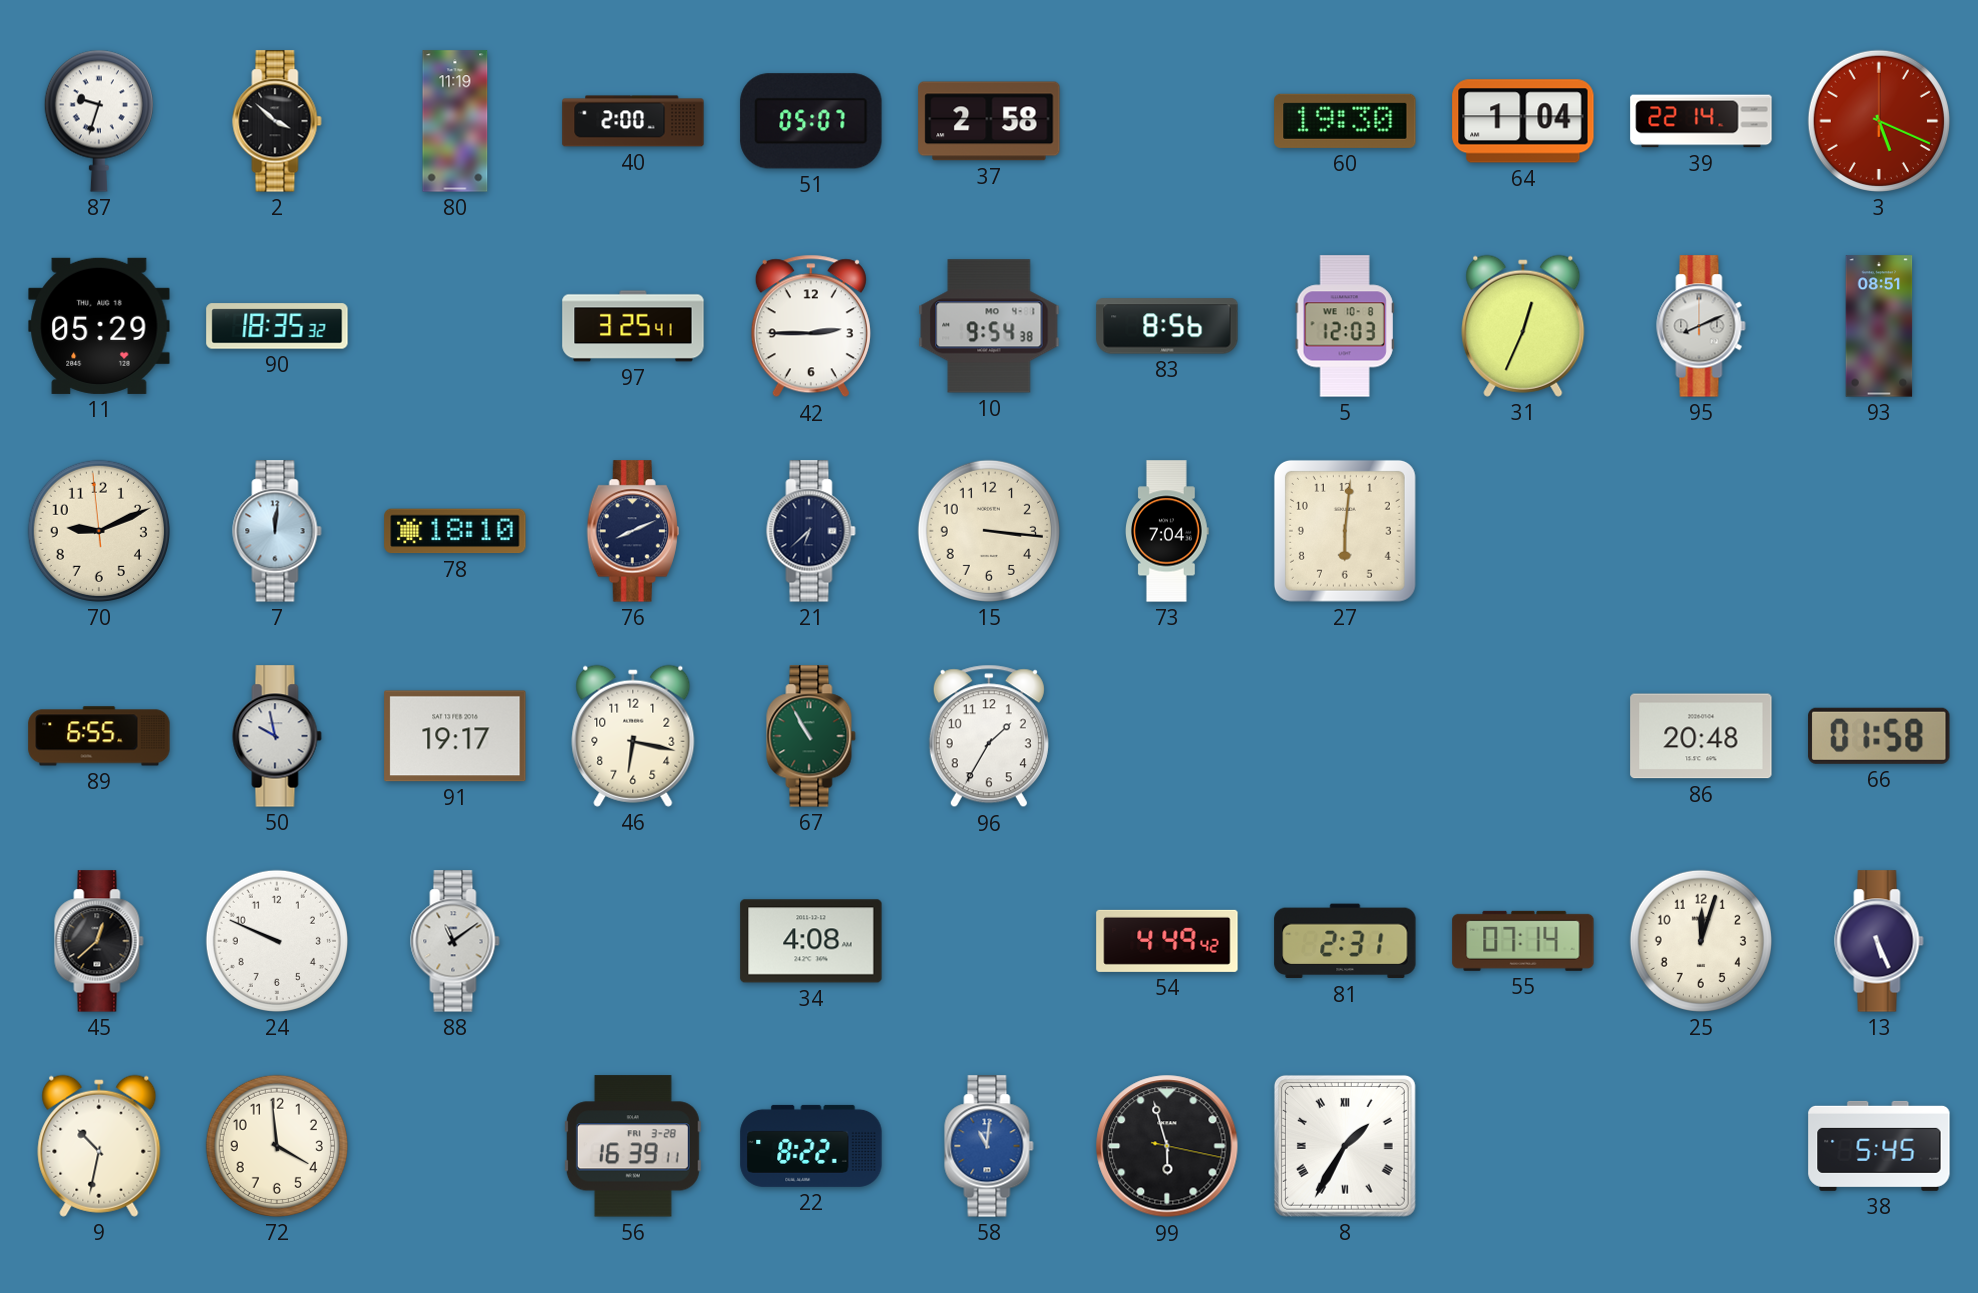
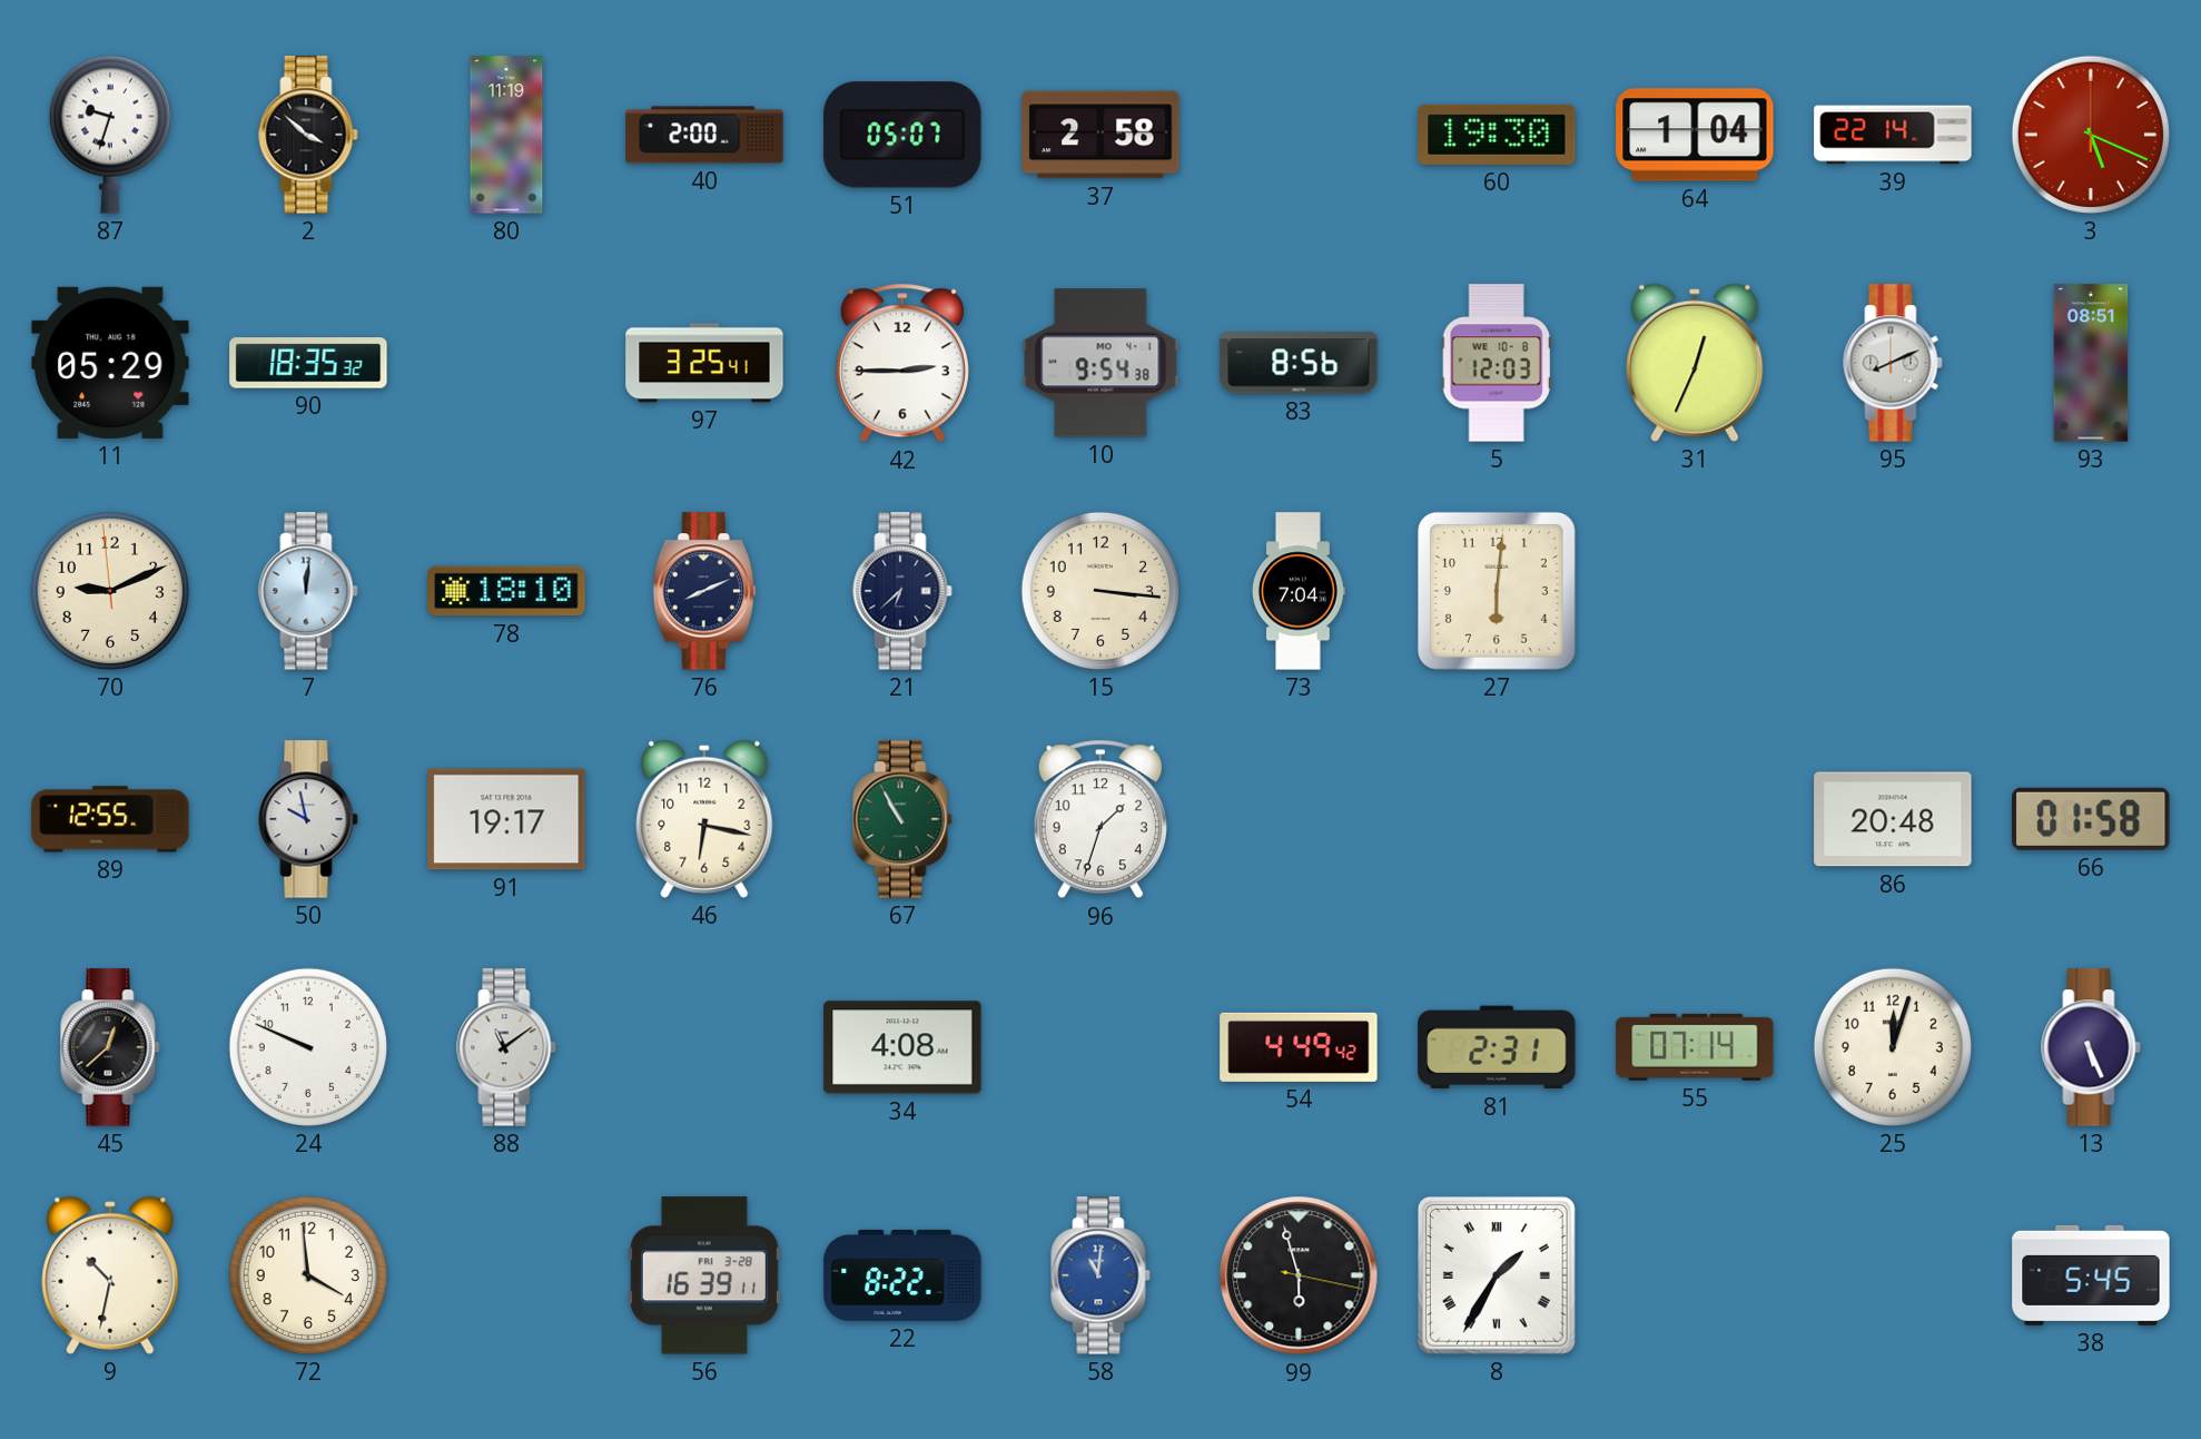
89: 6:55 -> 12:55 (110, 819)
96: 1:35 -> 1:33 (1100, 819)
